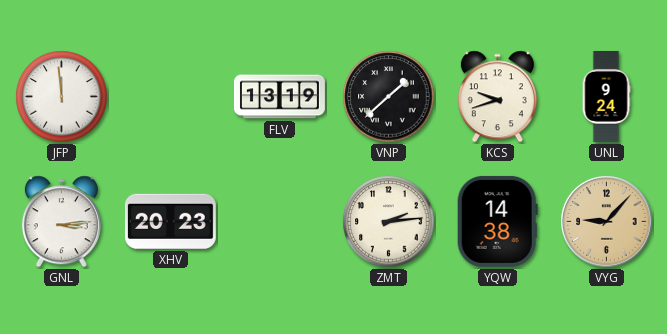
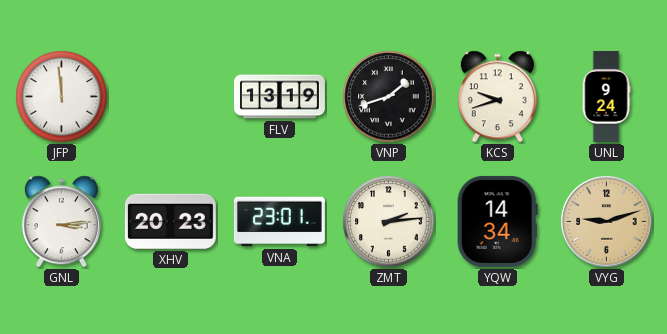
VNP: 1:38 -> 1:42 (389, 97)
VNA: none -> 23:01 (279, 222)
YQW: 14:38 -> 14:34 (497, 221)
VYG: 9:07 -> 9:12 (607, 222)
